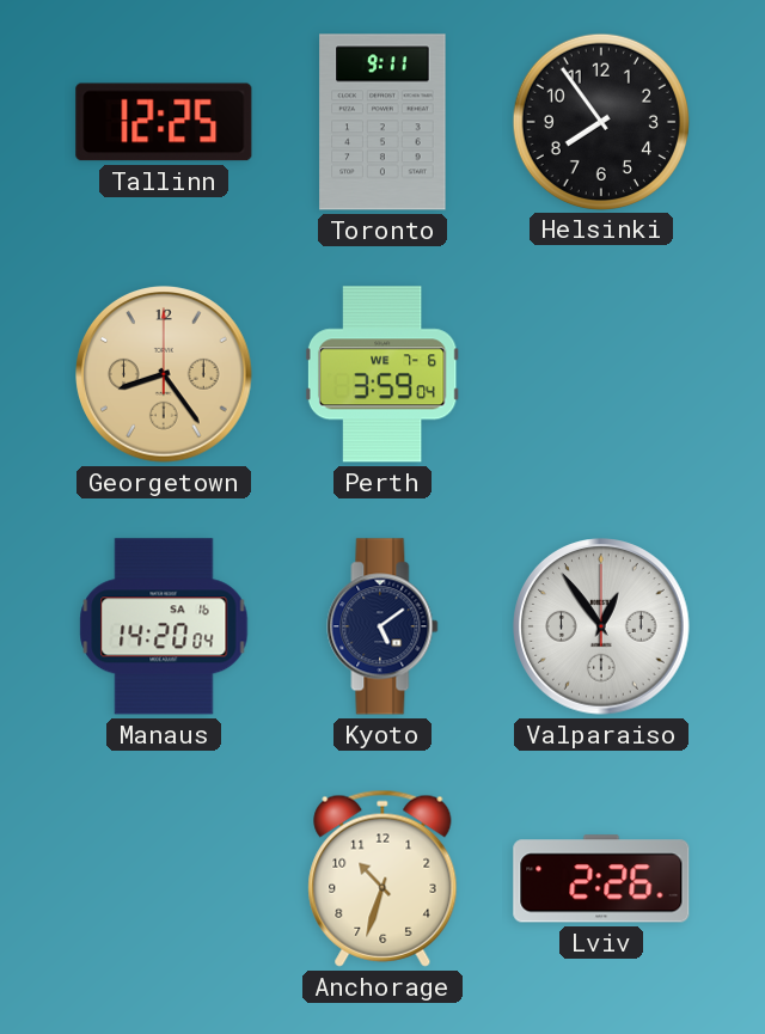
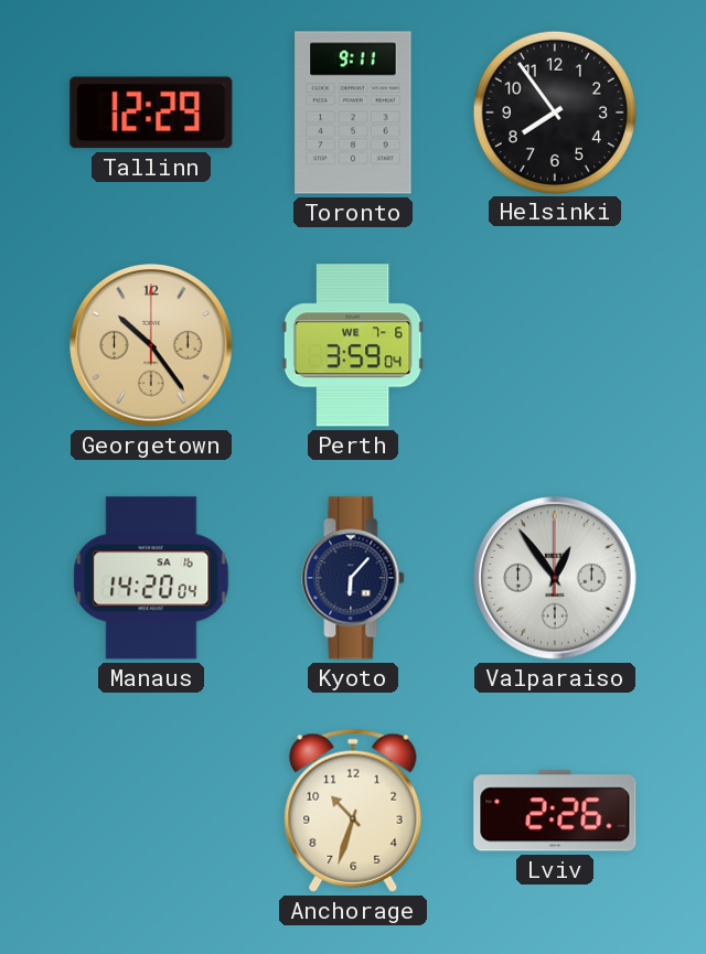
Tallinn: 12:25 -> 12:29 (151, 112)
Georgetown: 8:24 -> 10:24 (151, 345)
Kyoto: 5:09 -> 6:07 (353, 578)
